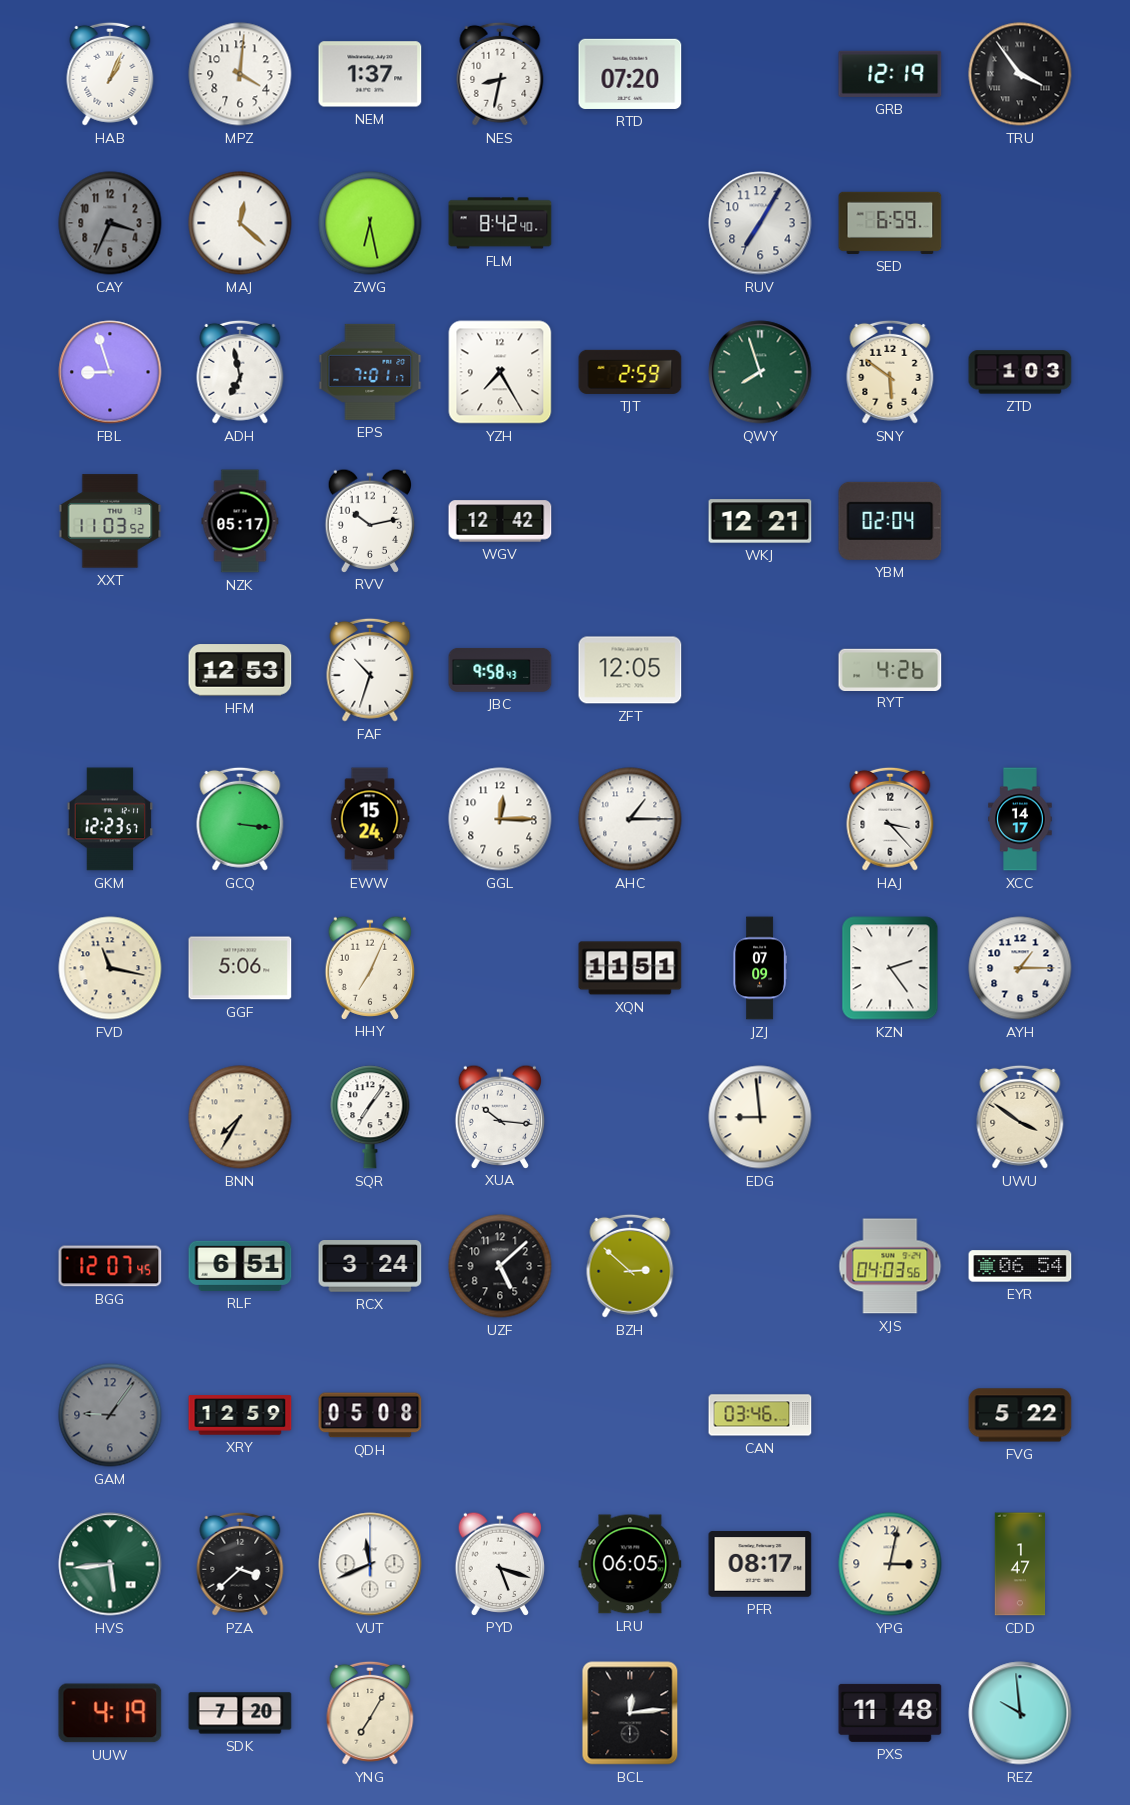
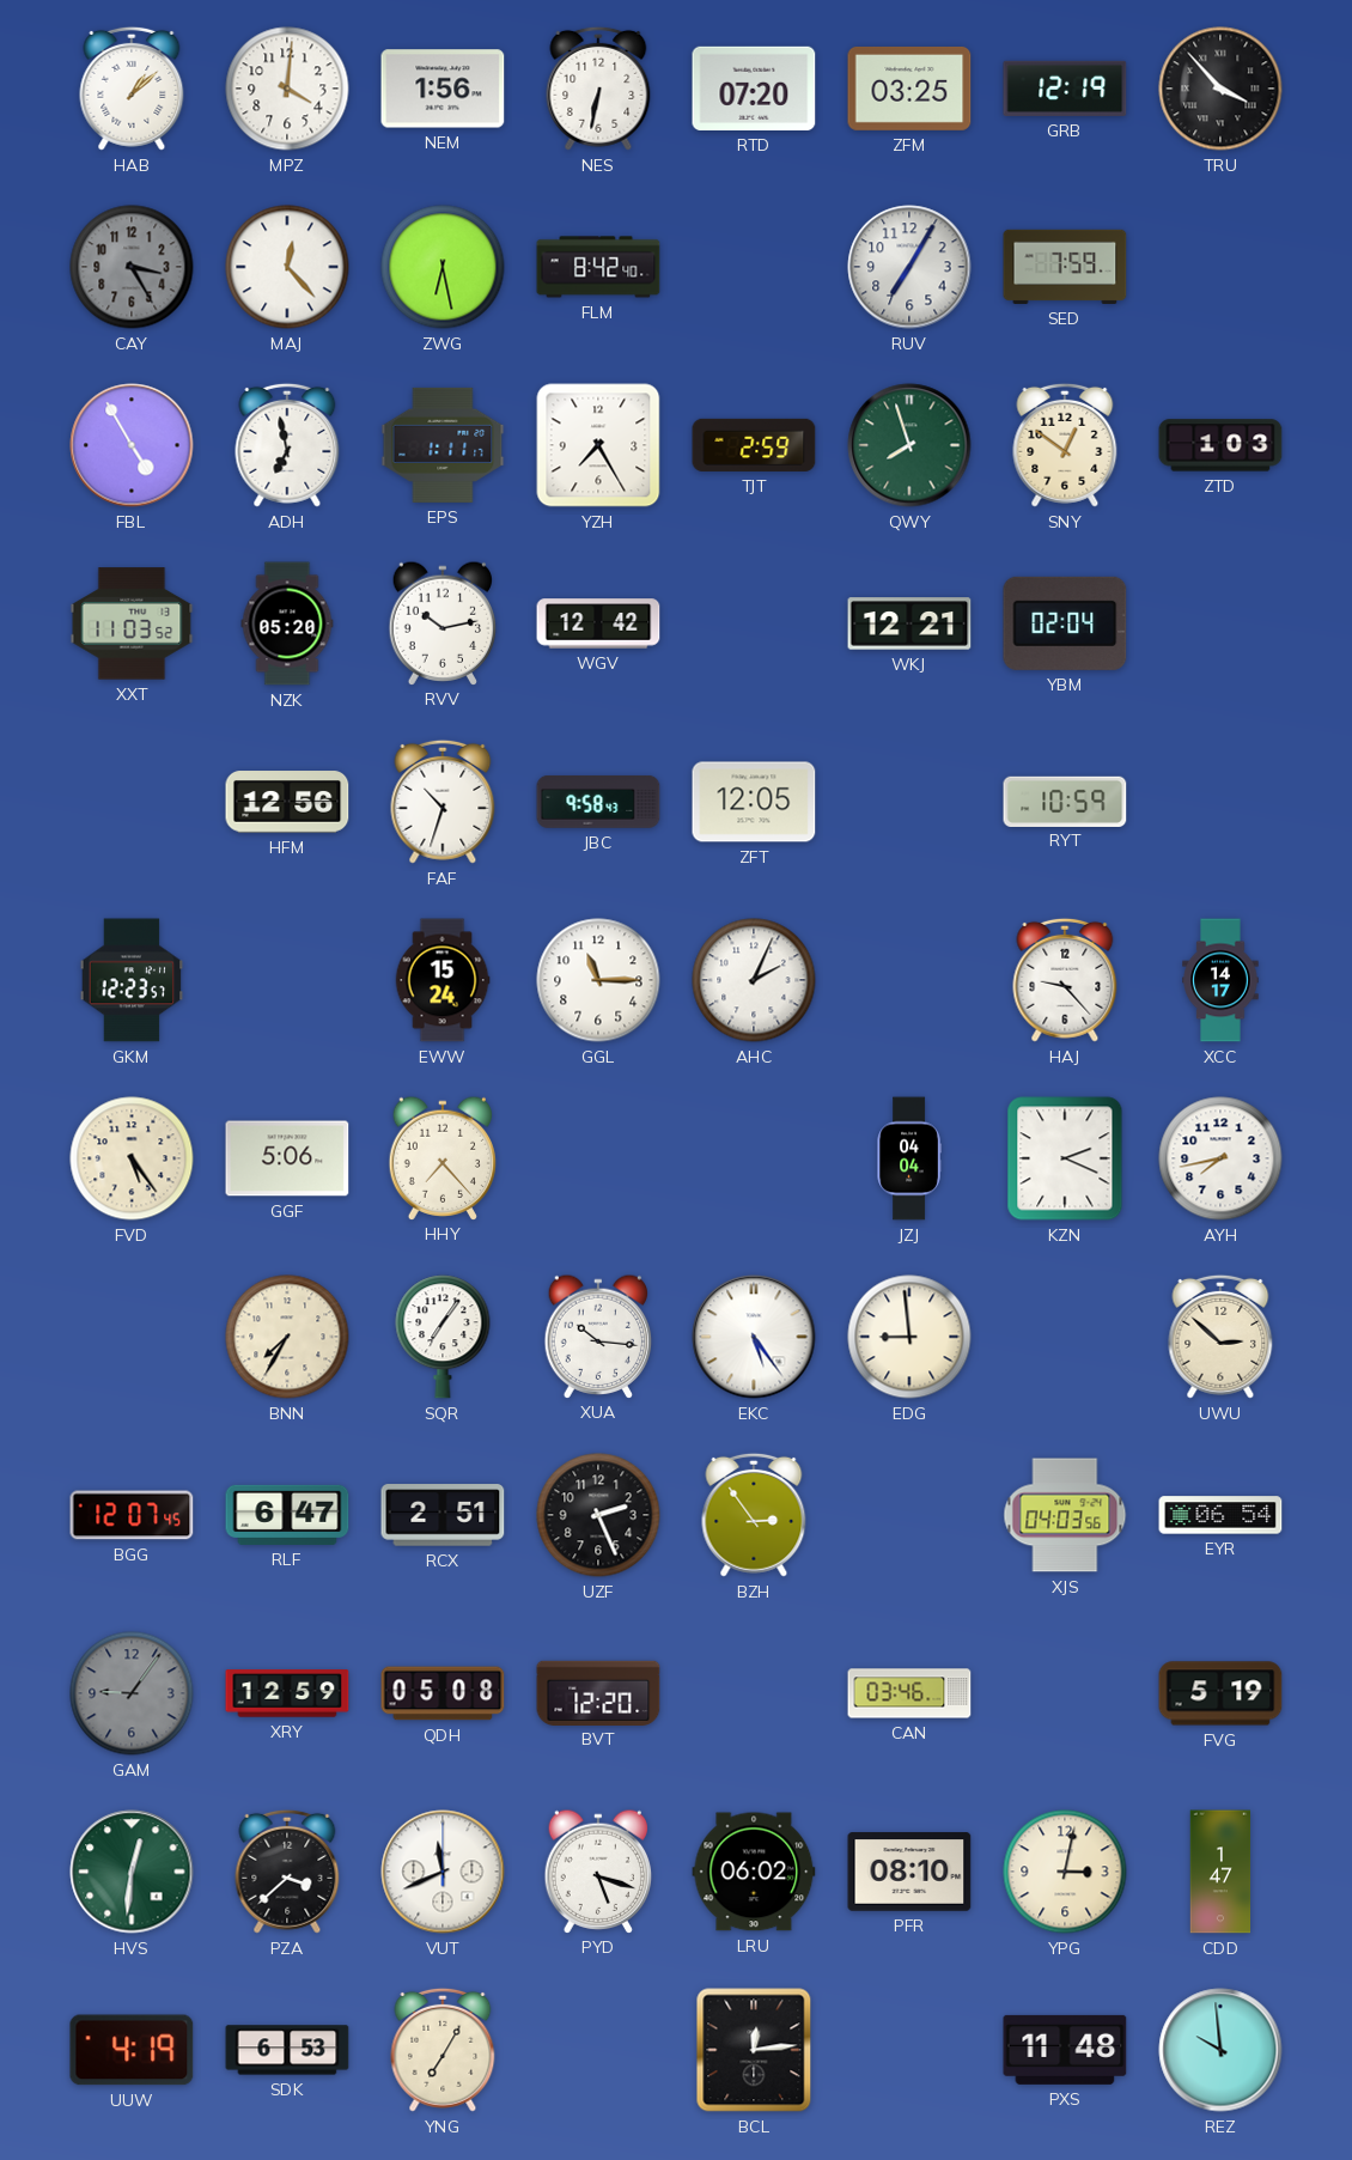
HAB: 1:04 -> 1:08 (132, 89)
NEM: 1:37 -> 1:56 (443, 89)
NES: 8:32 -> 6:32 (598, 89)
ZFM: none -> 03:25 (909, 89)
TRU: 3:54 -> 3:53 (1220, 89)
CAY: 3:34 -> 3:25 (132, 267)
MAJ: 12:22 -> 12:23 (287, 267)
SED: 6:59 -> 7:59 (1065, 267)
FBL: 8:57 -> 4:55 (132, 445)
EPS: 7:01 -> 1:11 (443, 445)
SNY: 5:51 -> 12:51 (1065, 445)
NZK: 05:17 -> 05:20 (287, 623)
HFM: 12:53 -> 12:56 (287, 802)
RYT: 4:26 -> 10:59 (1065, 801)
GCQ: 3:16 -> none (240, 819)
GGL: 12:15 -> 11:15 (598, 980)
AHC: 1:15 -> 2:04 (754, 980)
HAJ: 3:23 -> 9:23 (1065, 980)
FVD: 11:17 -> 5:24 (132, 1158)
HHY: 7:04 -> 7:23 (443, 1157)
XQN: 11:51 -> none (630, 968)
JZJ: 07:09 -> 04:04 (909, 1158)
KZN: 2:24 -> 2:19 (1065, 1158)
AYH: 1:15 -> 7:43 (1220, 1158)
EKC: none -> 5:24 (754, 1337)
UWU: 3:51 -> 2:52 (1220, 1337)
RLF: 6:51 -> 6:47 (287, 1515)
RCX: 3:24 -> 2:51 (443, 1515)
UZF: 5:08 -> 2:26 (598, 1515)
BZH: 2:52 -> 2:54 (754, 1515)
BVT: none -> 12:20 (598, 1692)
FVG: 5:22 -> 5:19 (1220, 1693)
HVS: 5:44 -> 12:31 (132, 1872)
LRU: 06:05 -> 06:02 (754, 1872)
PFR: 08:17 -> 08:10 (909, 1872)
SDK: 7:20 -> 6:53 (287, 2050)
